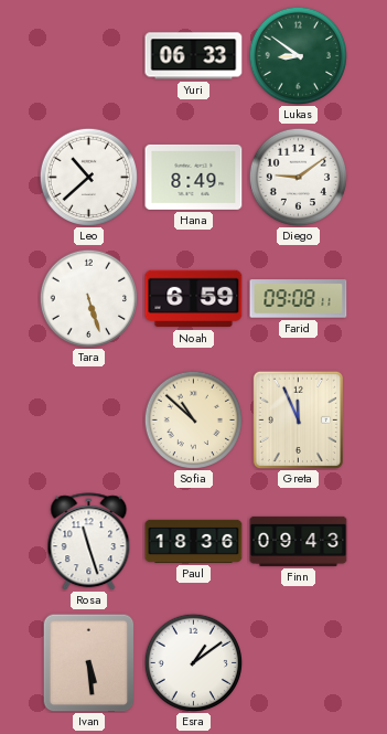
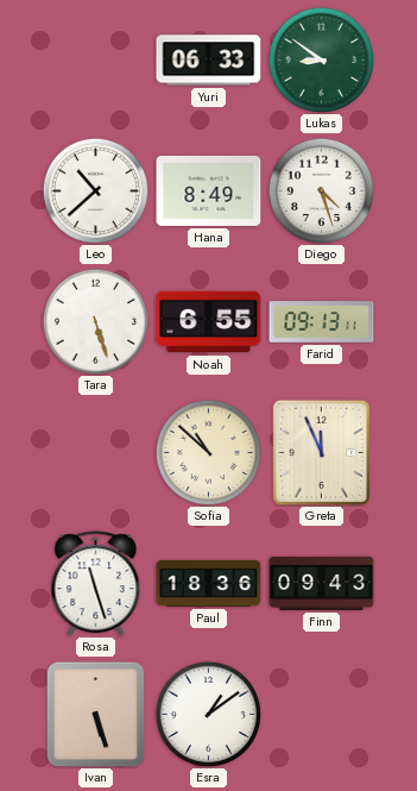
Diego: 9:09 -> 4:27 (321, 190)
Noah: 6:59 -> 6:55 (209, 322)
Farid: 09:08 -> 09:13 (322, 322)
Ivan: 5:29 -> 5:27 (96, 714)
